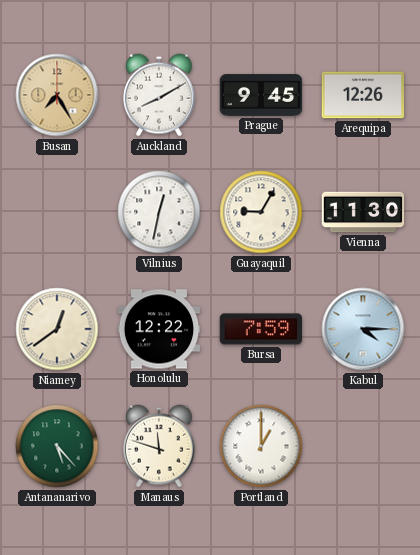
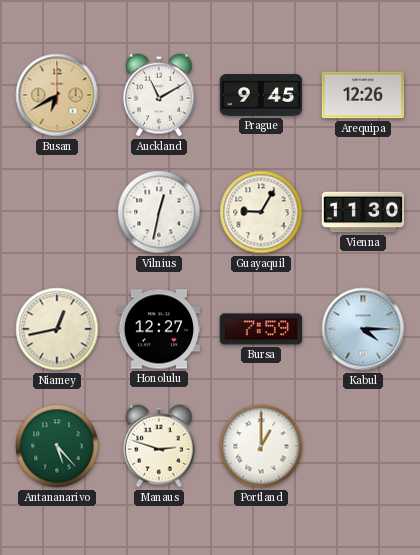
Busan: 7:25 -> 6:40 (57, 95)
Auckland: 8:10 -> 11:10 (160, 95)
Niamey: 12:39 -> 12:43 (57, 329)
Honolulu: 12:22 -> 12:27 (159, 329)
Manaus: 11:48 -> 2:48 (160, 446)
